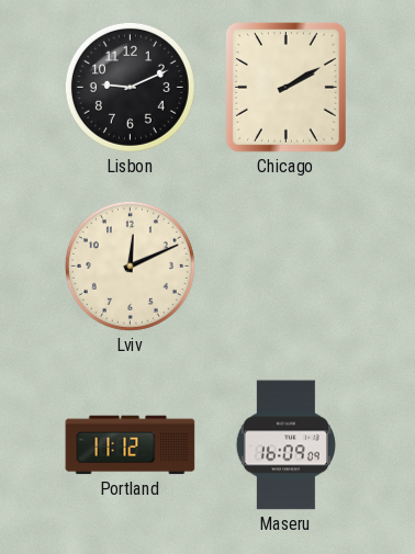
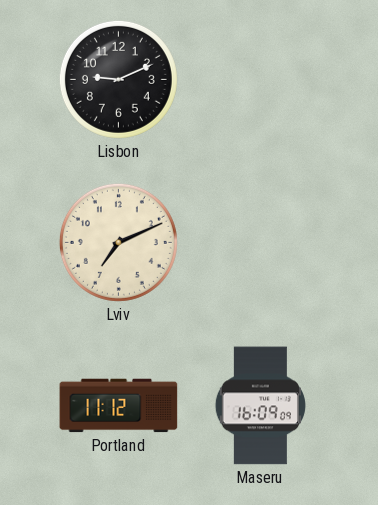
Chicago: 2:10 -> none (285, 87)
Lviv: 12:11 -> 7:11 (118, 242)
